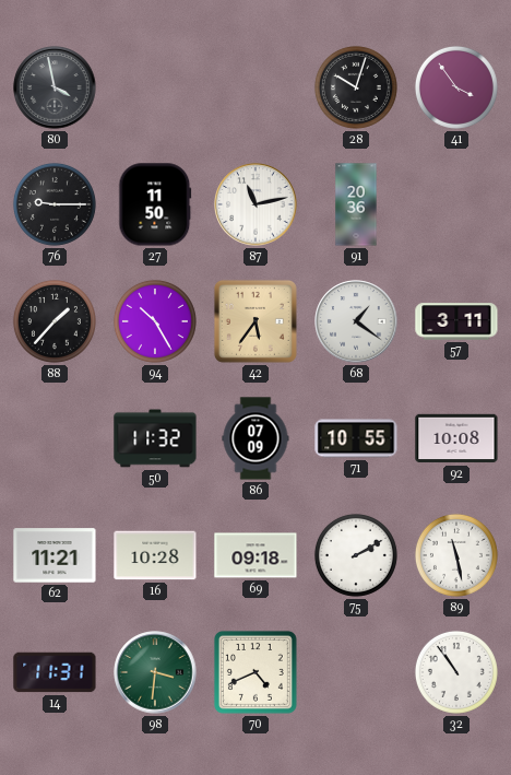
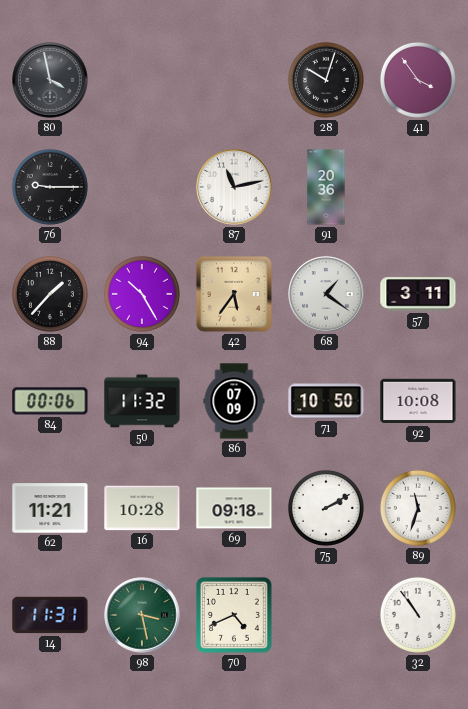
27: 11:50 -> none (155, 204)
84: none -> 00:06 (50, 401)
71: 10:55 -> 10:50 (326, 401)
89: 11:28 -> 11:33 (418, 508)
98: 3:31 -> 3:28 (142, 615)
